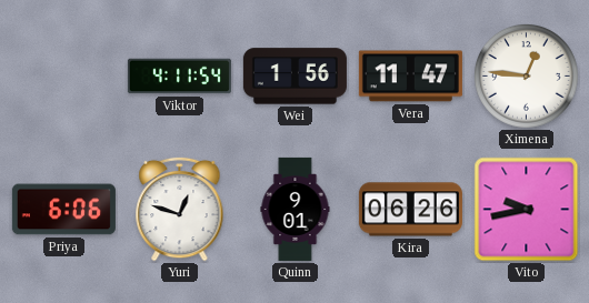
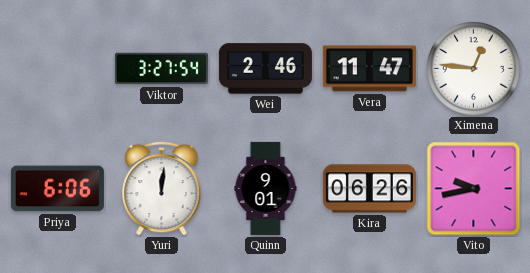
Viktor: 4:11 -> 3:27 (161, 69)
Wei: 1:56 -> 2:46 (265, 69)
Yuri: 12:48 -> 12:01 (162, 188)
